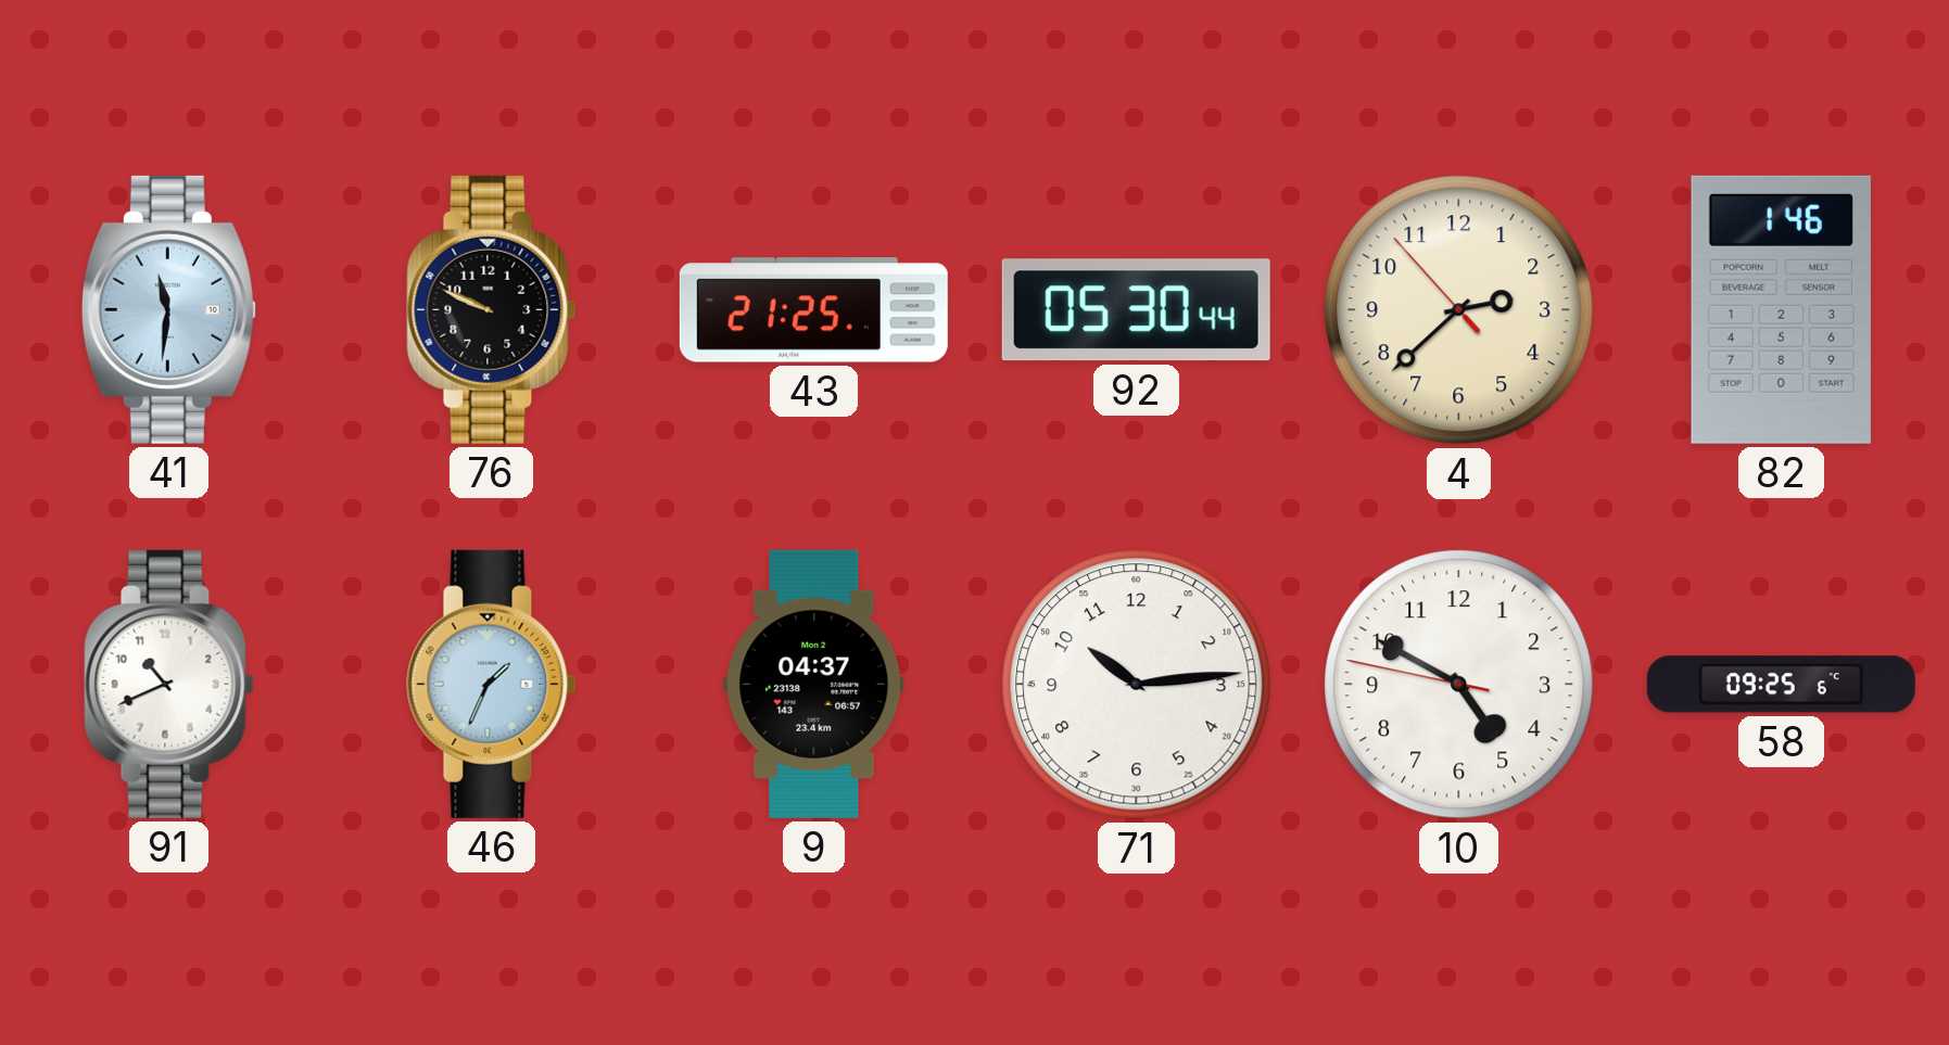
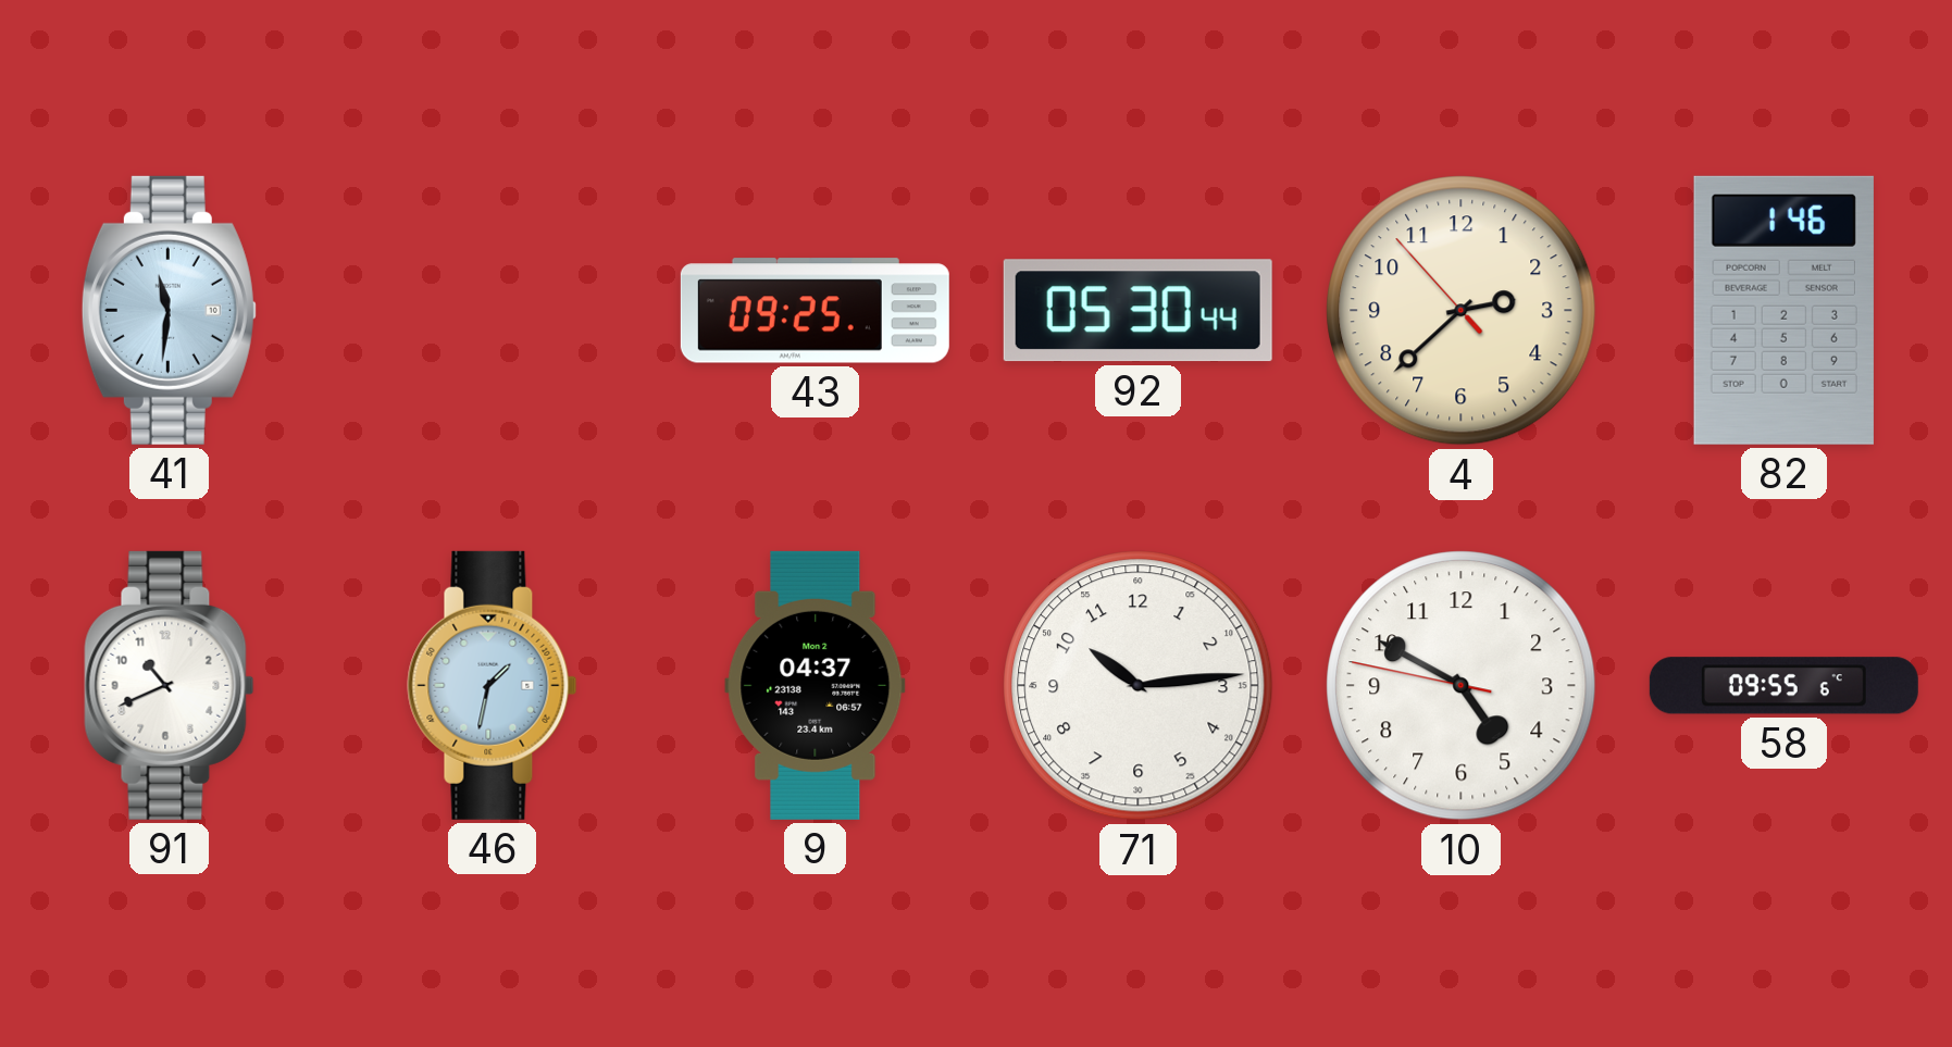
76: 9:49 -> none (492, 309)
43: 21:25 -> 09:25 (815, 311)
46: 1:34 -> 1:32 (493, 685)
58: 09:25 -> 09:55 (1783, 686)
